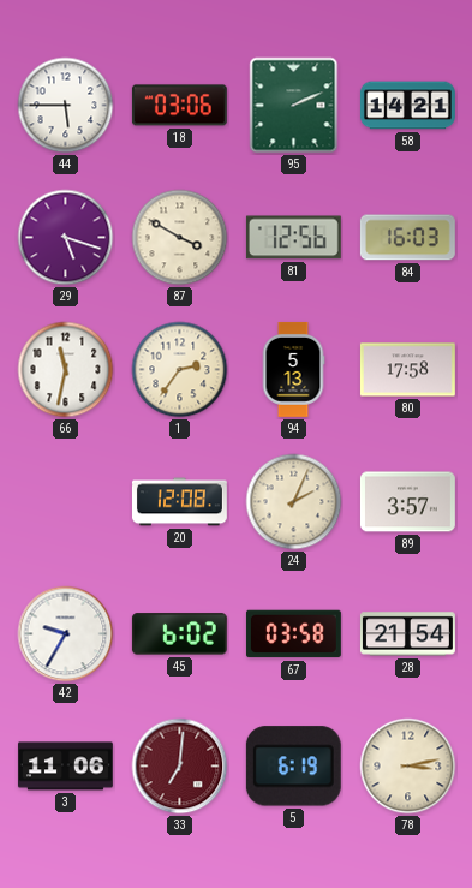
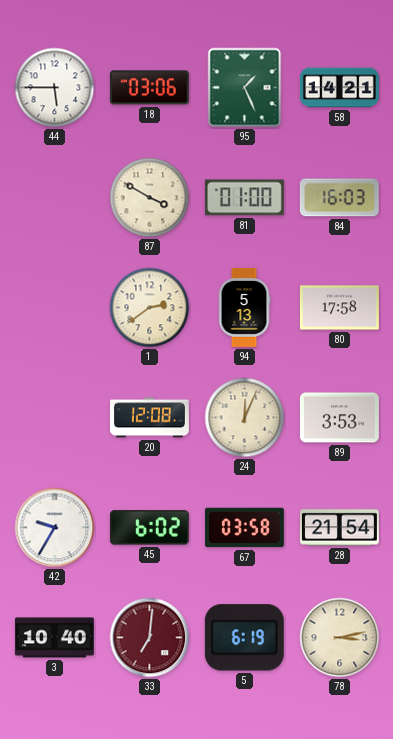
95: 2:11 -> 1:26 (245, 88)
29: 5:18 -> none (66, 238)
81: 12:56 -> 01:00 (244, 198)
66: 11:32 -> none (66, 370)
1: 2:36 -> 2:39 (150, 308)
24: 2:04 -> 12:04 (245, 418)
89: 3:57 -> 3:53 (339, 418)
3: 11:06 -> 10:40 (54, 638)
